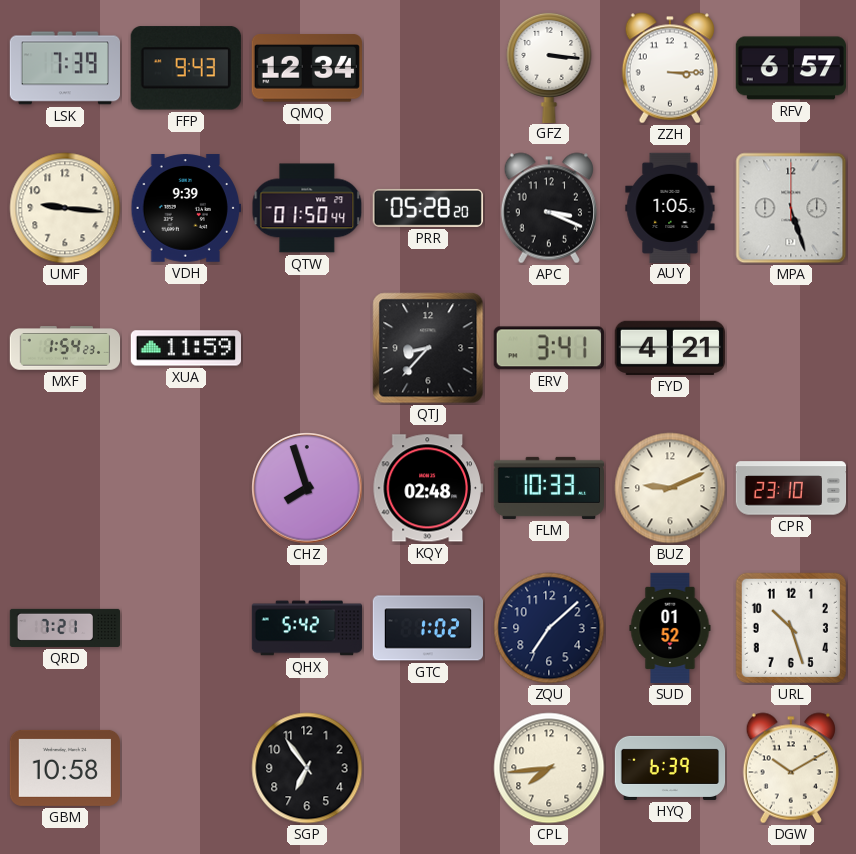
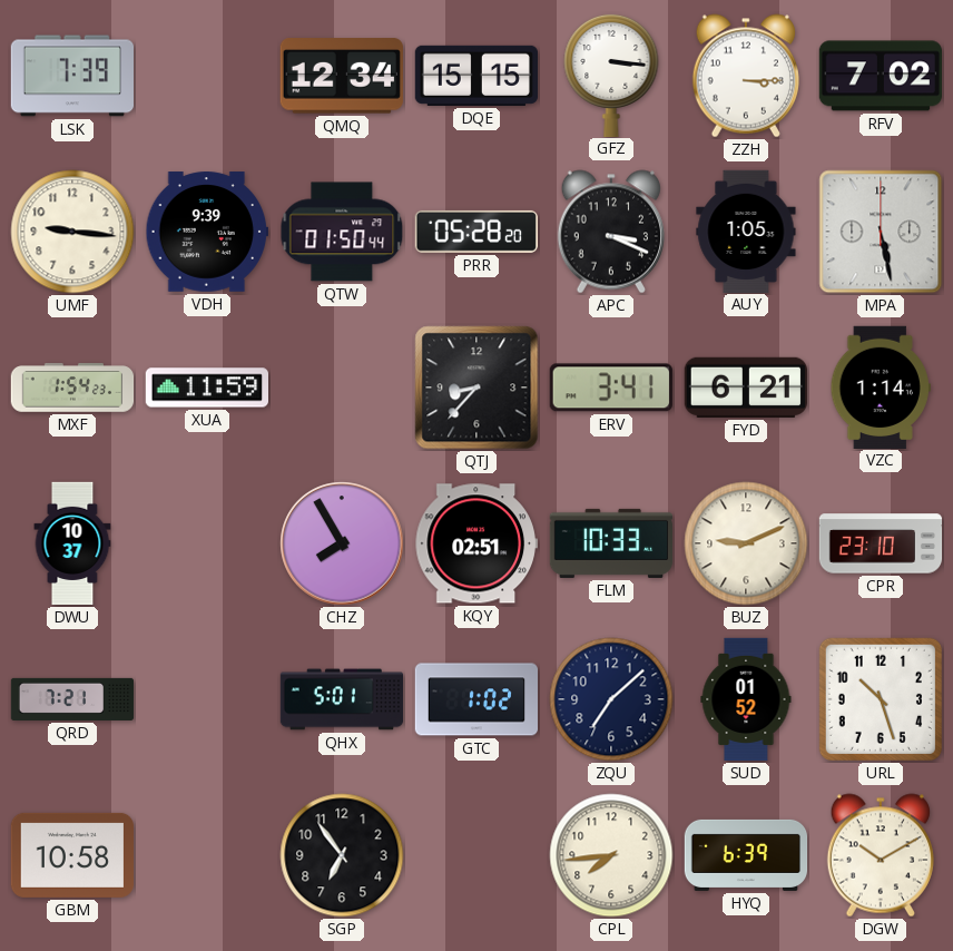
FFP: 9:43 -> none (186, 68)
DQE: none -> 15:15 (475, 76)
RFV: 6:57 -> 7:02 (880, 76)
MPA: 5:27 -> 5:28 (881, 232)
FYD: 4:21 -> 6:21 (746, 388)
VZC: none -> 1:14 (881, 386)
DWU: none -> 10:37 (72, 543)
CHZ: 7:57 -> 7:55 (342, 543)
KQY: 02:48 -> 02:51 (476, 543)
QHX: 5:42 -> 5:01 (342, 699)
